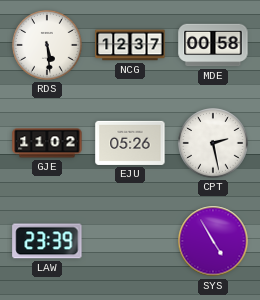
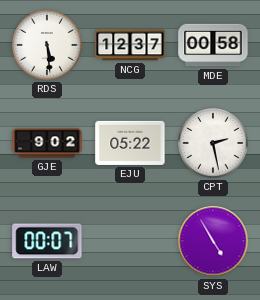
GJE: 11:02 -> 9:02 (47, 143)
EJU: 05:26 -> 05:22 (130, 143)
LAW: 23:39 -> 00:07 (47, 241)
